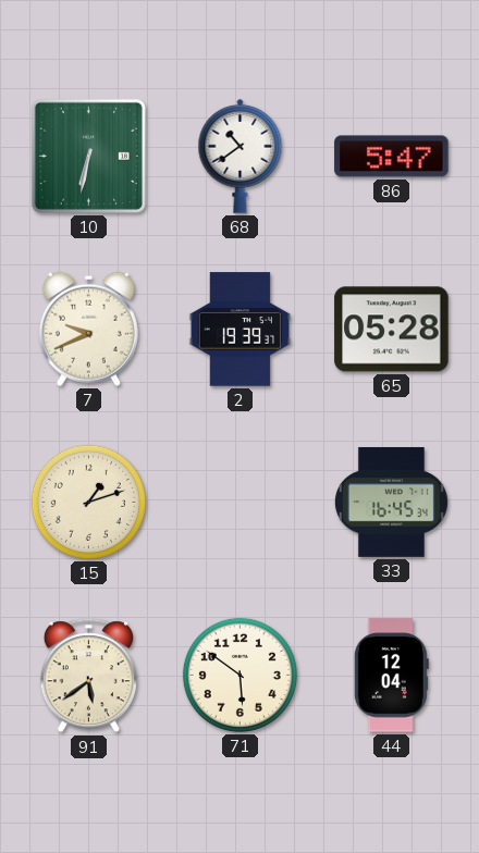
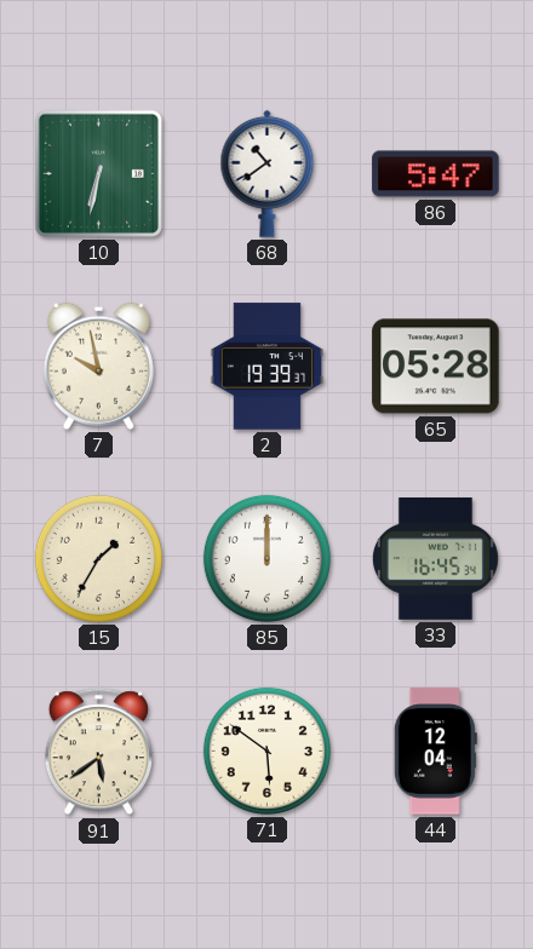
7: 9:41 -> 9:58 (98, 366)
15: 1:12 -> 1:35 (98, 558)
85: none -> 12:00 (266, 558)
